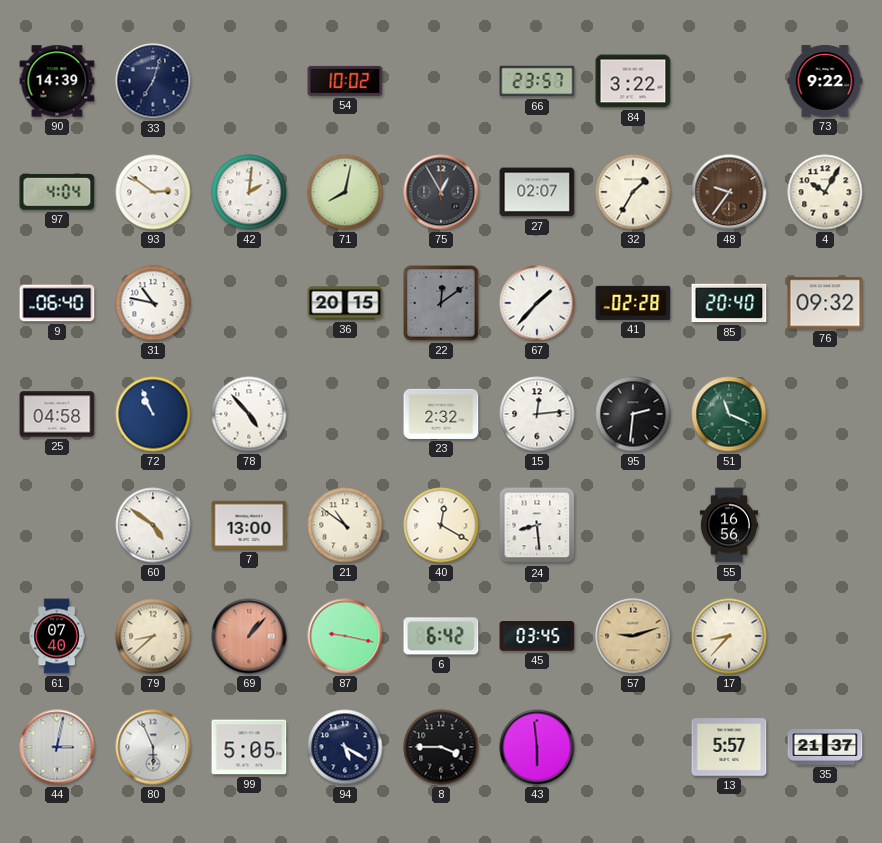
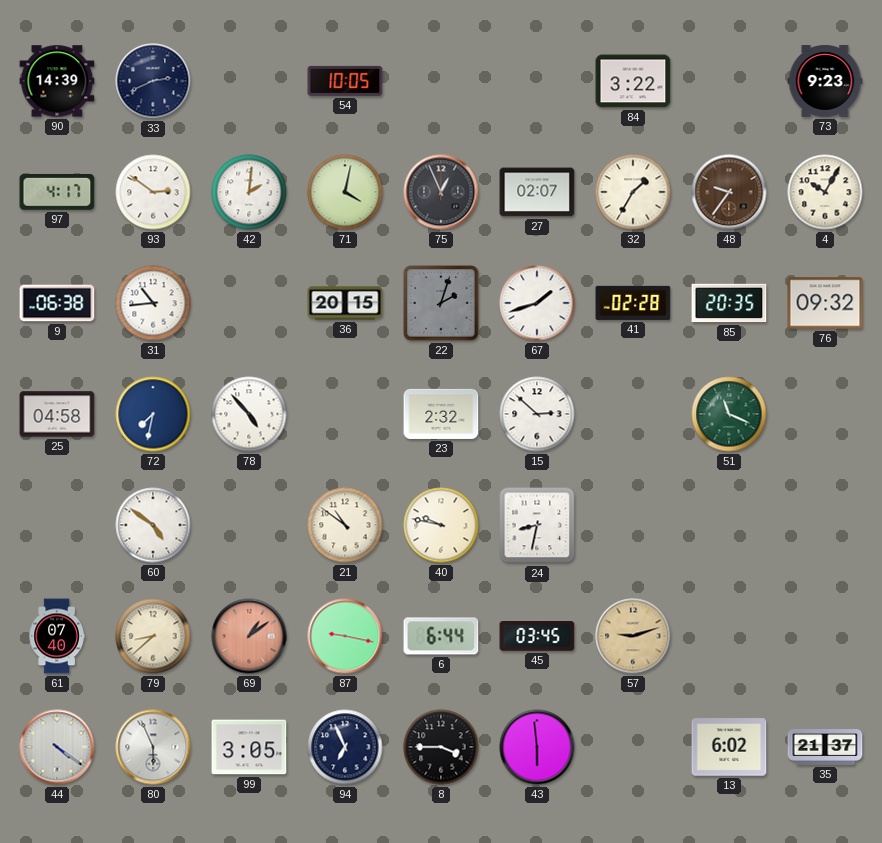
33: 7:03 -> 2:41 (153, 81)
54: 10:02 -> 10:05 (345, 81)
66: 23:57 -> none (537, 81)
73: 9:22 -> 9:23 (825, 81)
97: 4:04 -> 4:17 (57, 192)
71: 8:02 -> 4:02 (345, 192)
75: 12:55 -> 12:56 (441, 192)
9: 06:40 -> 06:38 (57, 303)
31: 10:47 -> 10:44 (153, 303)
22: 12:09 -> 2:03 (441, 303)
67: 1:37 -> 1:42 (537, 303)
85: 20:40 -> 20:35 (729, 303)
72: 10:56 -> 7:32 (153, 414)
15: 12:14 -> 2:52 (537, 414)
95: 2:31 -> none (633, 414)
7: 13:00 -> none (249, 525)
40: 12:20 -> 9:47 (441, 525)
24: 8:29 -> 8:32 (537, 525)
55: 16:56 -> none (729, 525)
69: 1:07 -> 1:09 (249, 636)
6: 6:42 -> 6:44 (441, 636)
17: 8:37 -> none (729, 636)
44: 3:02 -> 4:21 (57, 747)
99: 5:05 -> 3:05 (249, 747)
94: 5:20 -> 6:56 (345, 747)
13: 5:57 -> 6:02 (729, 747)
